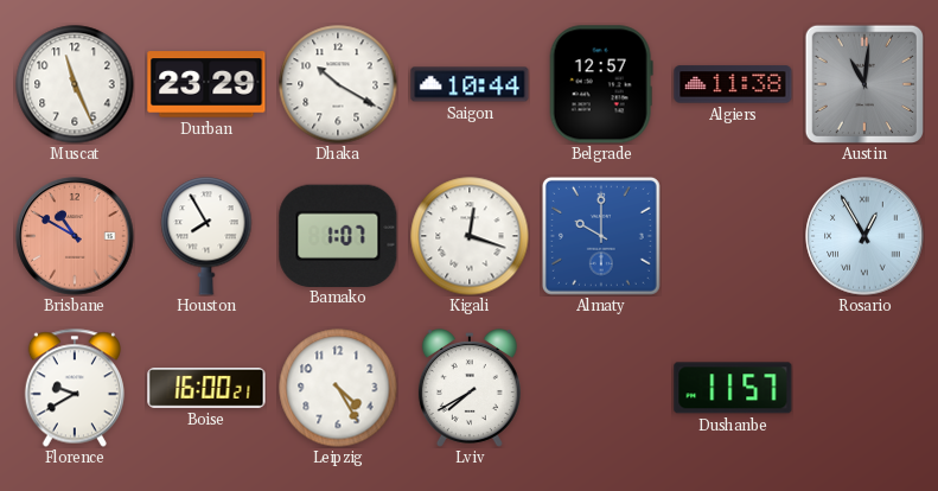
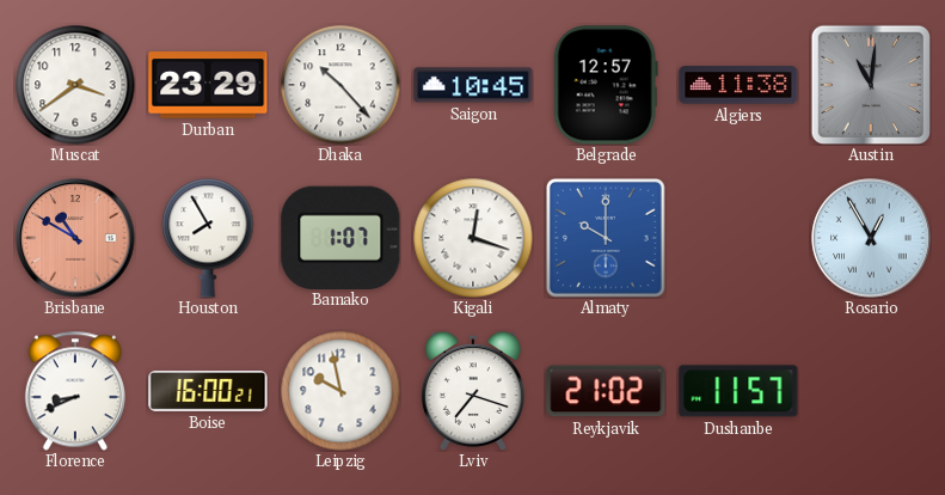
Muscat: 11:26 -> 3:39 (75, 85)
Dhaka: 10:20 -> 10:23 (340, 85)
Saigon: 10:44 -> 10:45 (473, 85)
Florence: 9:40 -> 8:41 (75, 391)
Leipzig: 4:25 -> 9:58 (340, 391)
Lviv: 7:40 -> 7:18 (473, 392)
Reykjavik: none -> 21:02 (606, 391)
